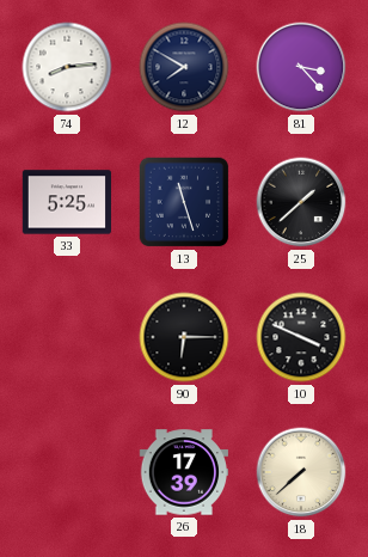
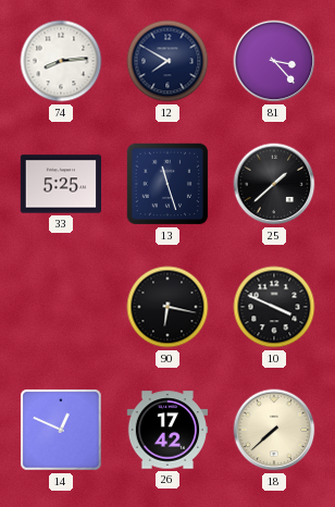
90: 6:15 -> 6:17 (167, 307)
14: none -> 12:49 (61, 430)
26: 17:39 -> 17:42 (167, 430)
